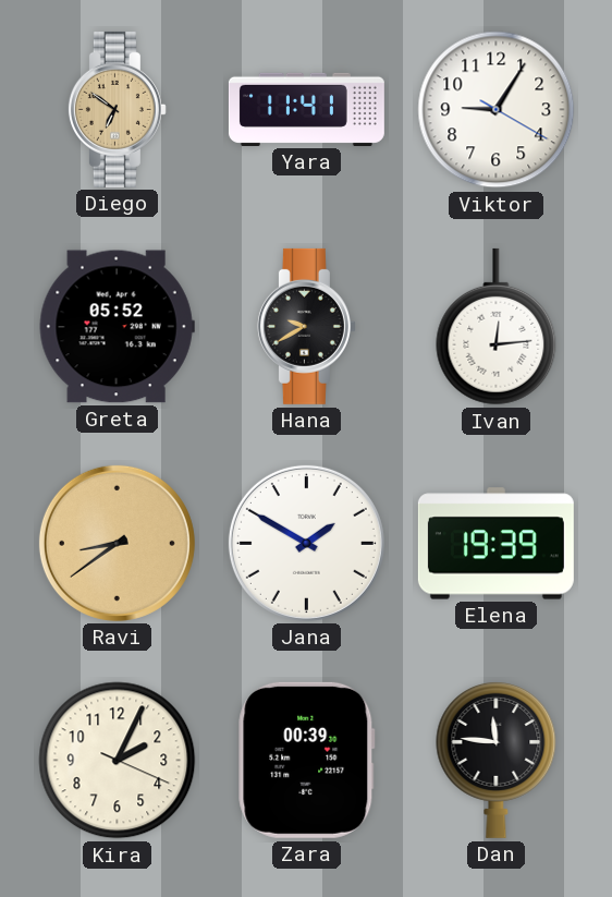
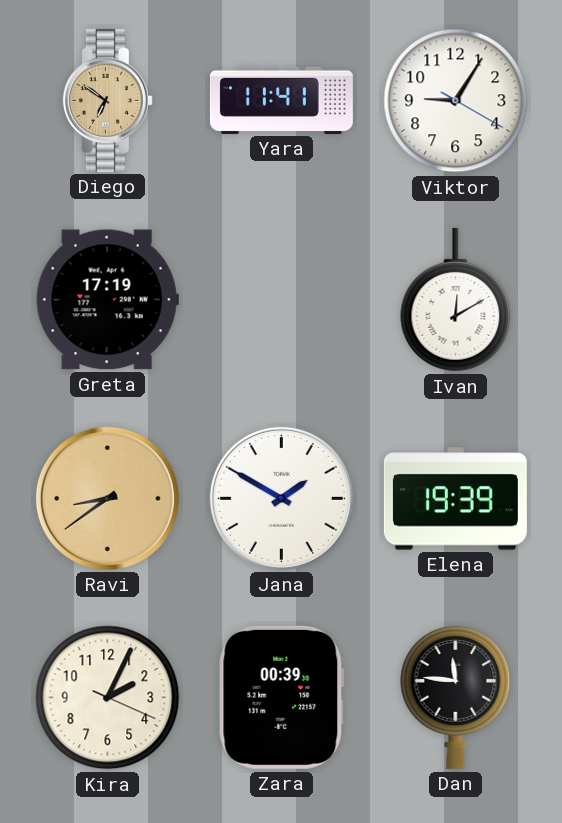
Greta: 05:52 -> 17:19 (107, 300)
Hana: 9:40 -> none (306, 326)
Ivan: 12:14 -> 12:10 (456, 300)
